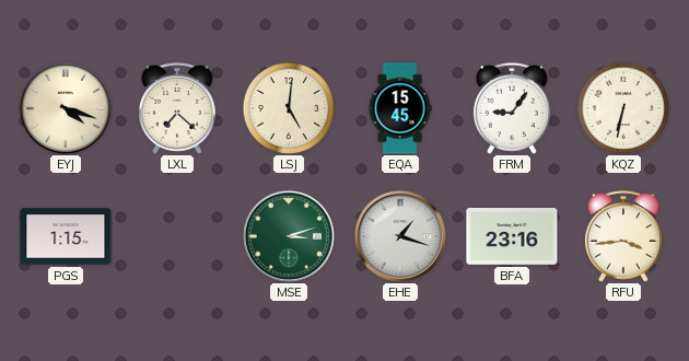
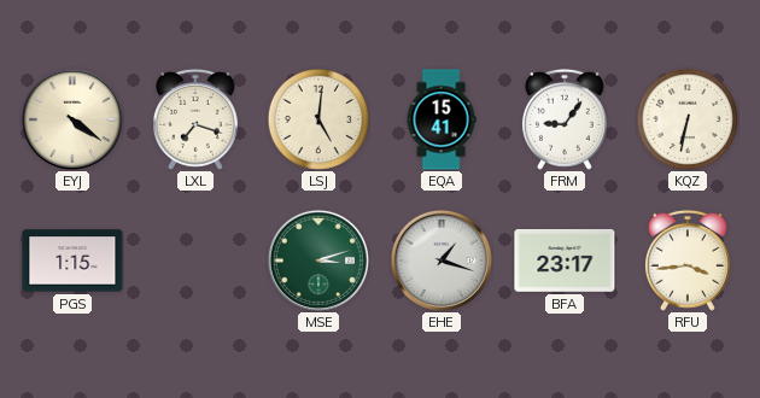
EYJ: 4:18 -> 4:21 (72, 119)
LXL: 7:22 -> 7:18 (195, 119)
EQA: 15:45 -> 15:41 (442, 119)
BFA: 23:16 -> 23:17 (565, 261)
